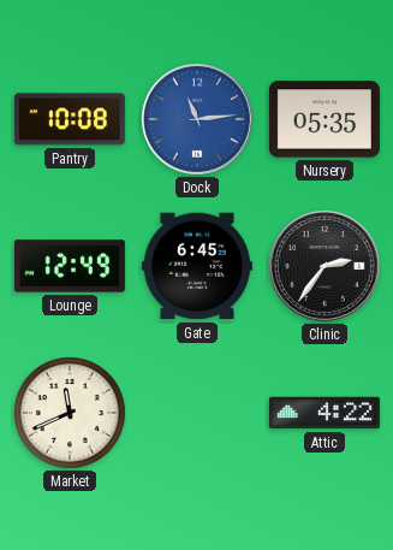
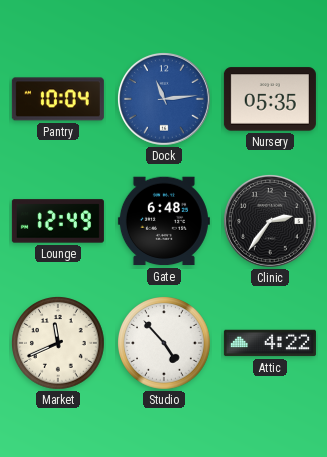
Pantry: 10:08 -> 10:04 (58, 99)
Gate: 6:45 -> 6:48 (164, 221)
Studio: none -> 4:53 (165, 344)
